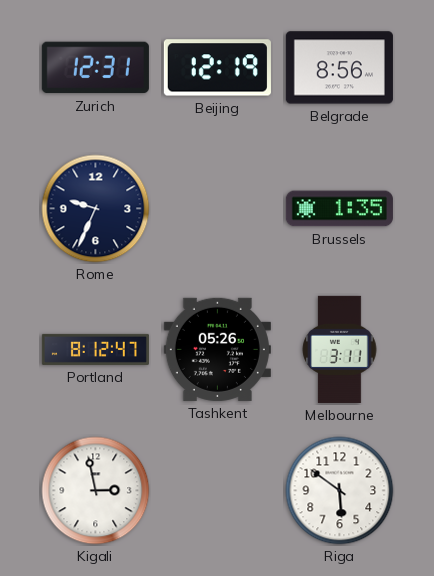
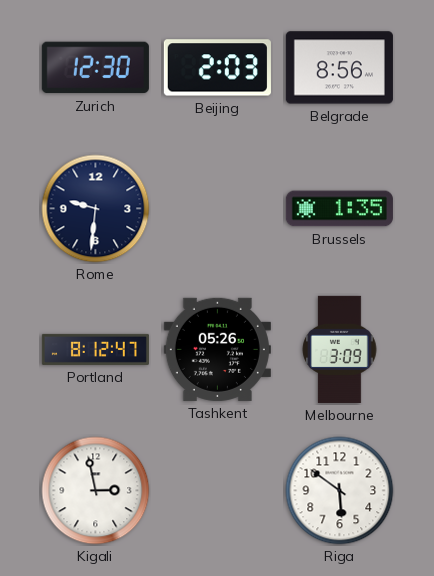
Zurich: 12:31 -> 12:30 (95, 68)
Beijing: 12:19 -> 2:03 (217, 68)
Rome: 9:34 -> 9:31 (96, 209)
Melbourne: 3:11 -> 3:09 (340, 349)
